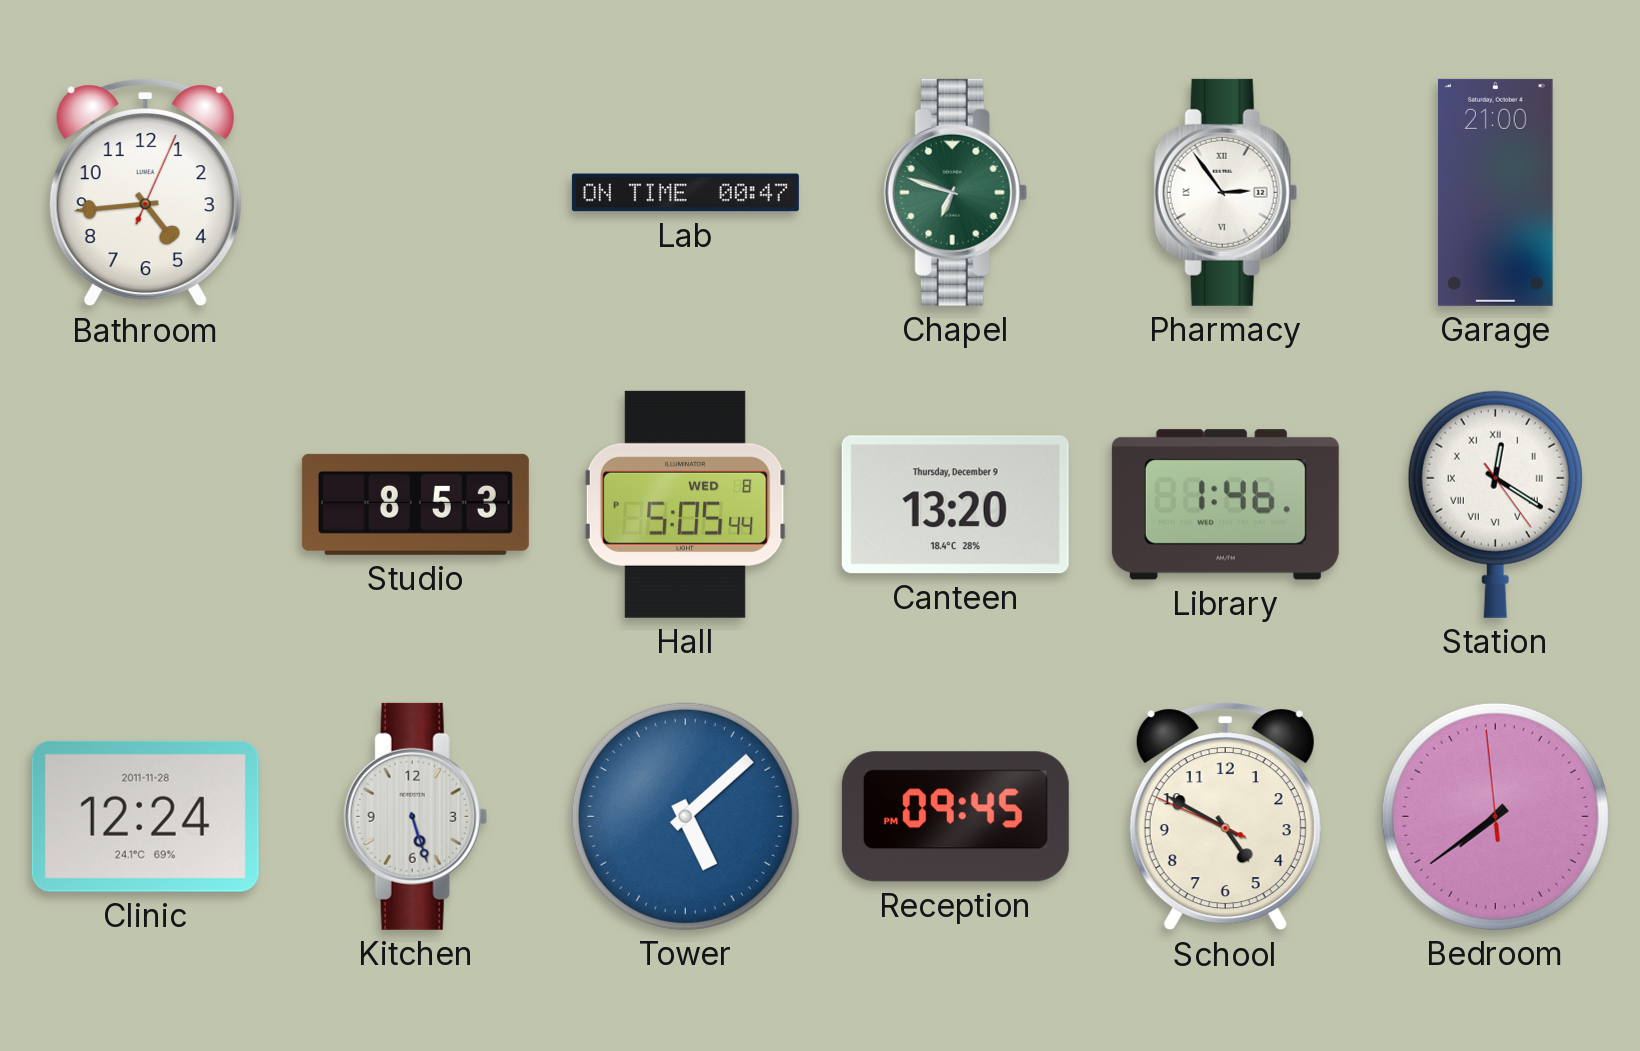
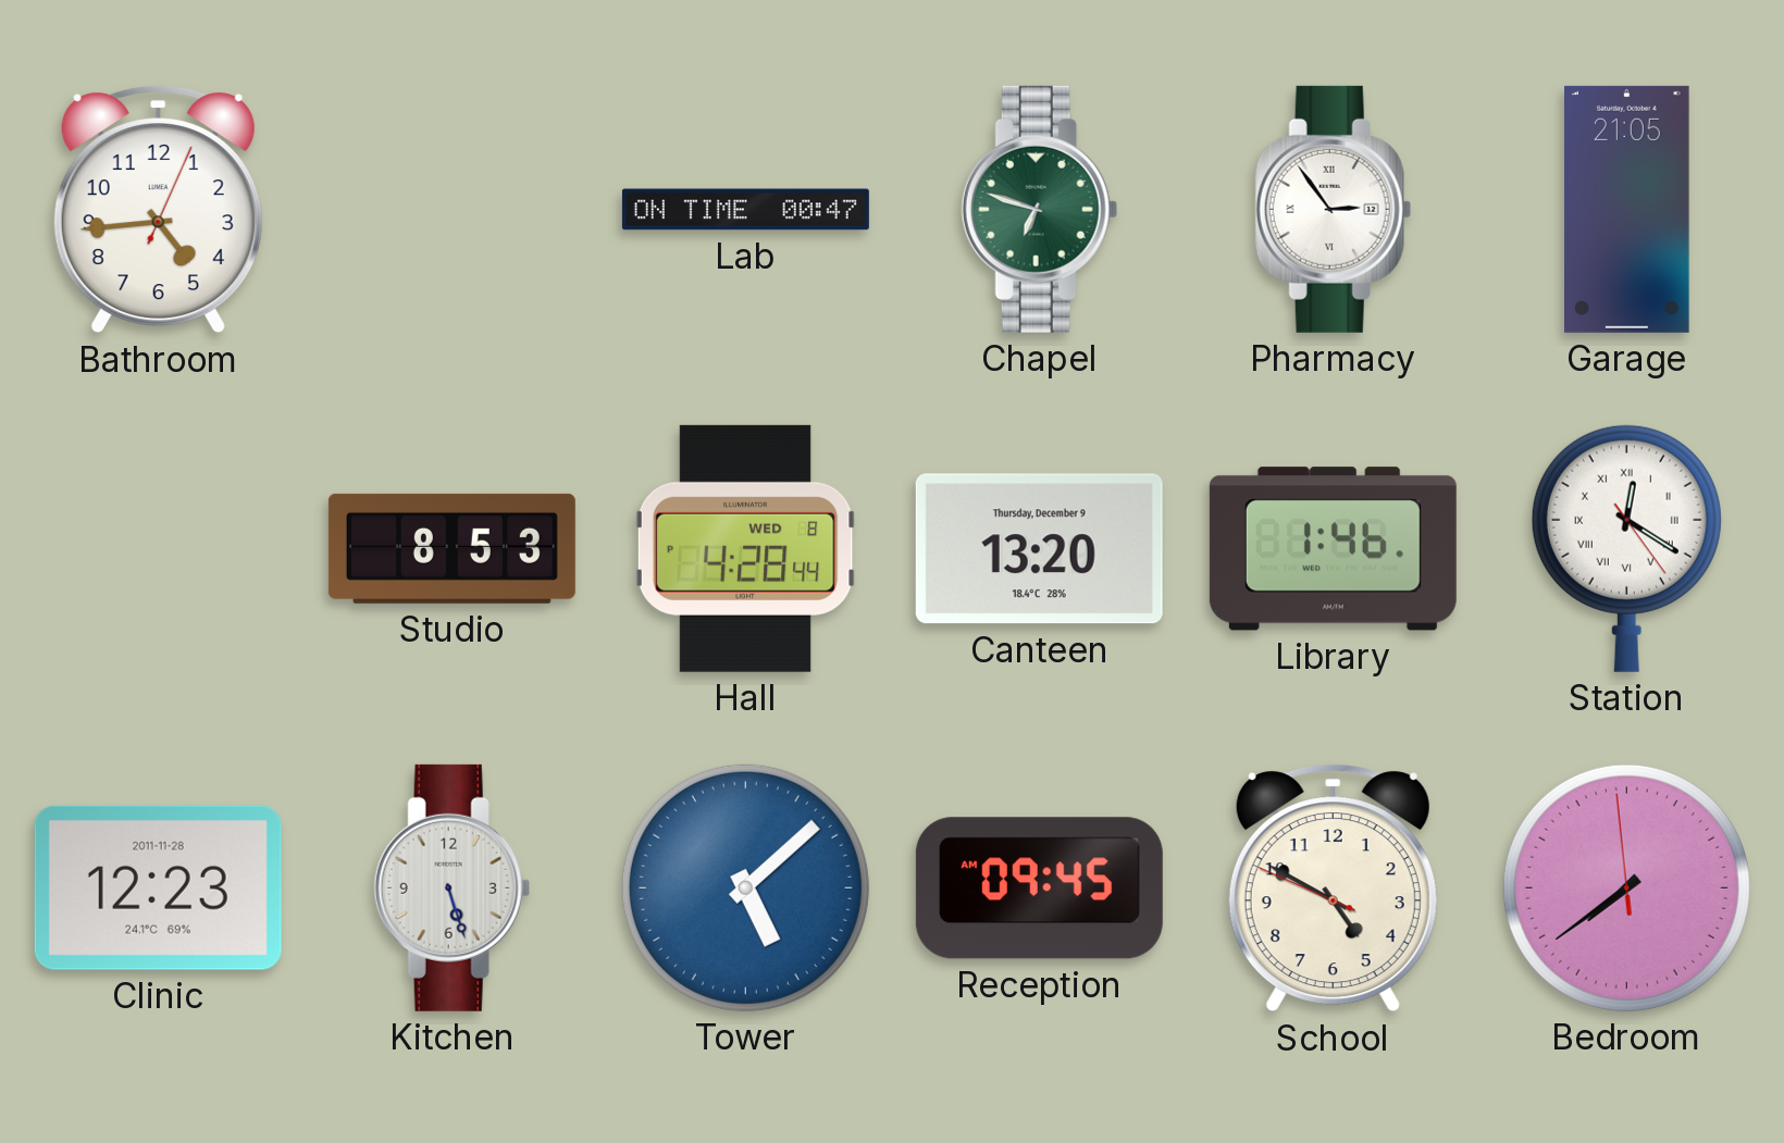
Garage: 21:00 -> 21:05 (1627, 209)
Hall: 5:05 -> 4:28 (746, 548)
Clinic: 12:24 -> 12:23 (158, 887)
Reception: 09:45 PM -> 09:45 AM (1039, 889)
